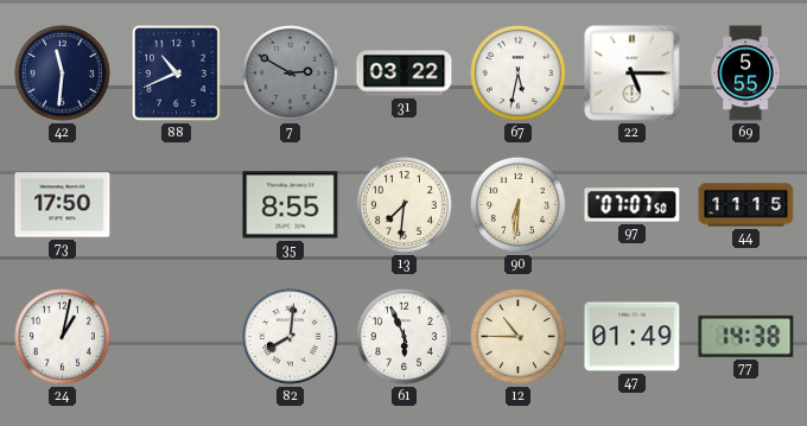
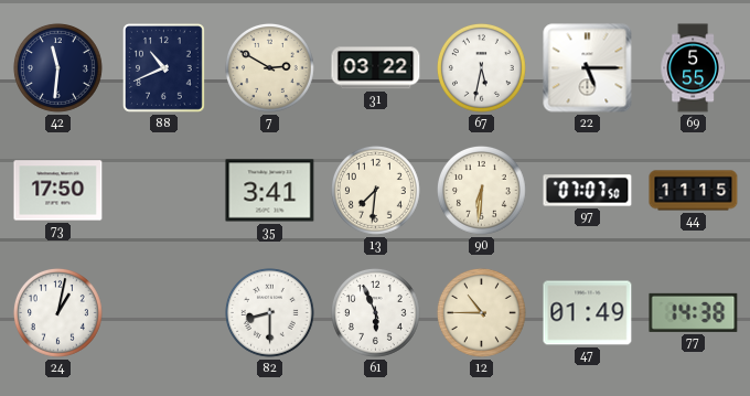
7 dial: grey -> cream (270, 68)
35: 8:55 -> 3:41 (270, 191)
82: 8:01 -> 8:30 (270, 313)
